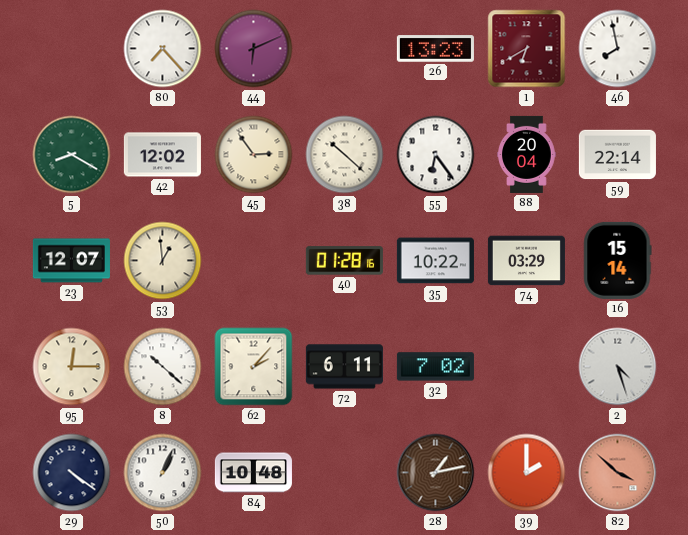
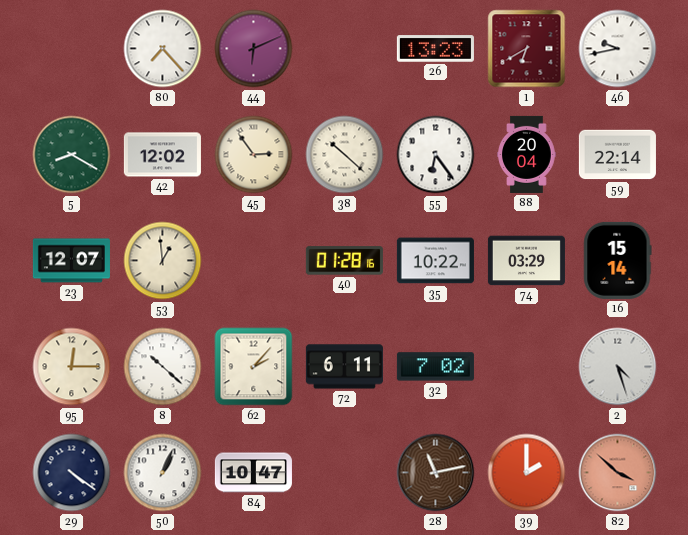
46: 7:58 -> 9:43 (618, 49)
84: 10:48 -> 10:47 (253, 473)
28: 1:13 -> 11:13 (436, 473)
